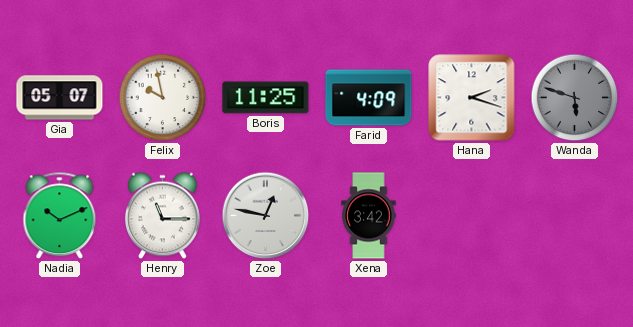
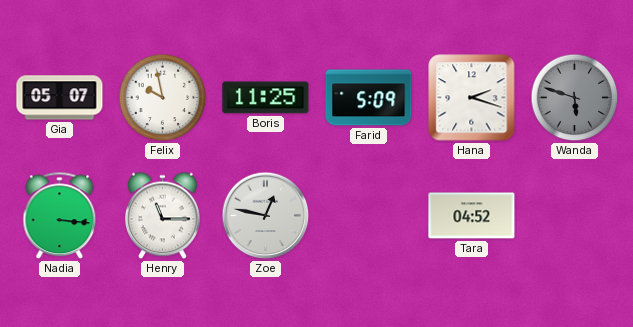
Farid: 4:09 -> 5:09 (369, 98)
Nadia: 10:11 -> 3:16 (60, 216)
Xena: 3:42 -> none (369, 216)
Tara: none -> 04:52 (472, 216)
